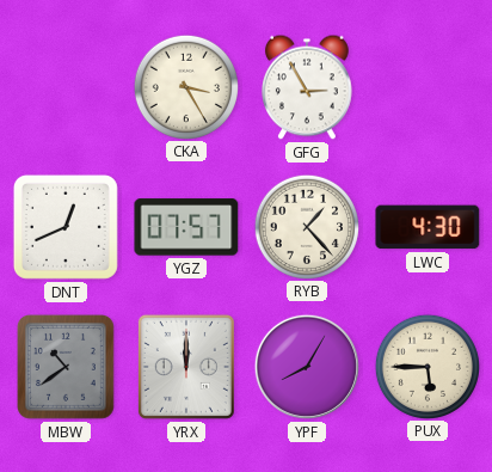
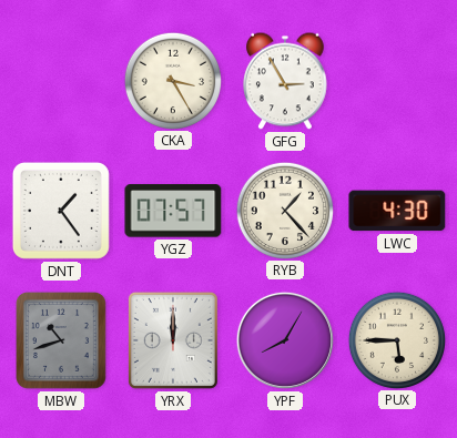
DNT: 12:41 -> 1:24 (61, 211)
MBW: 10:39 -> 10:42 (62, 342)
